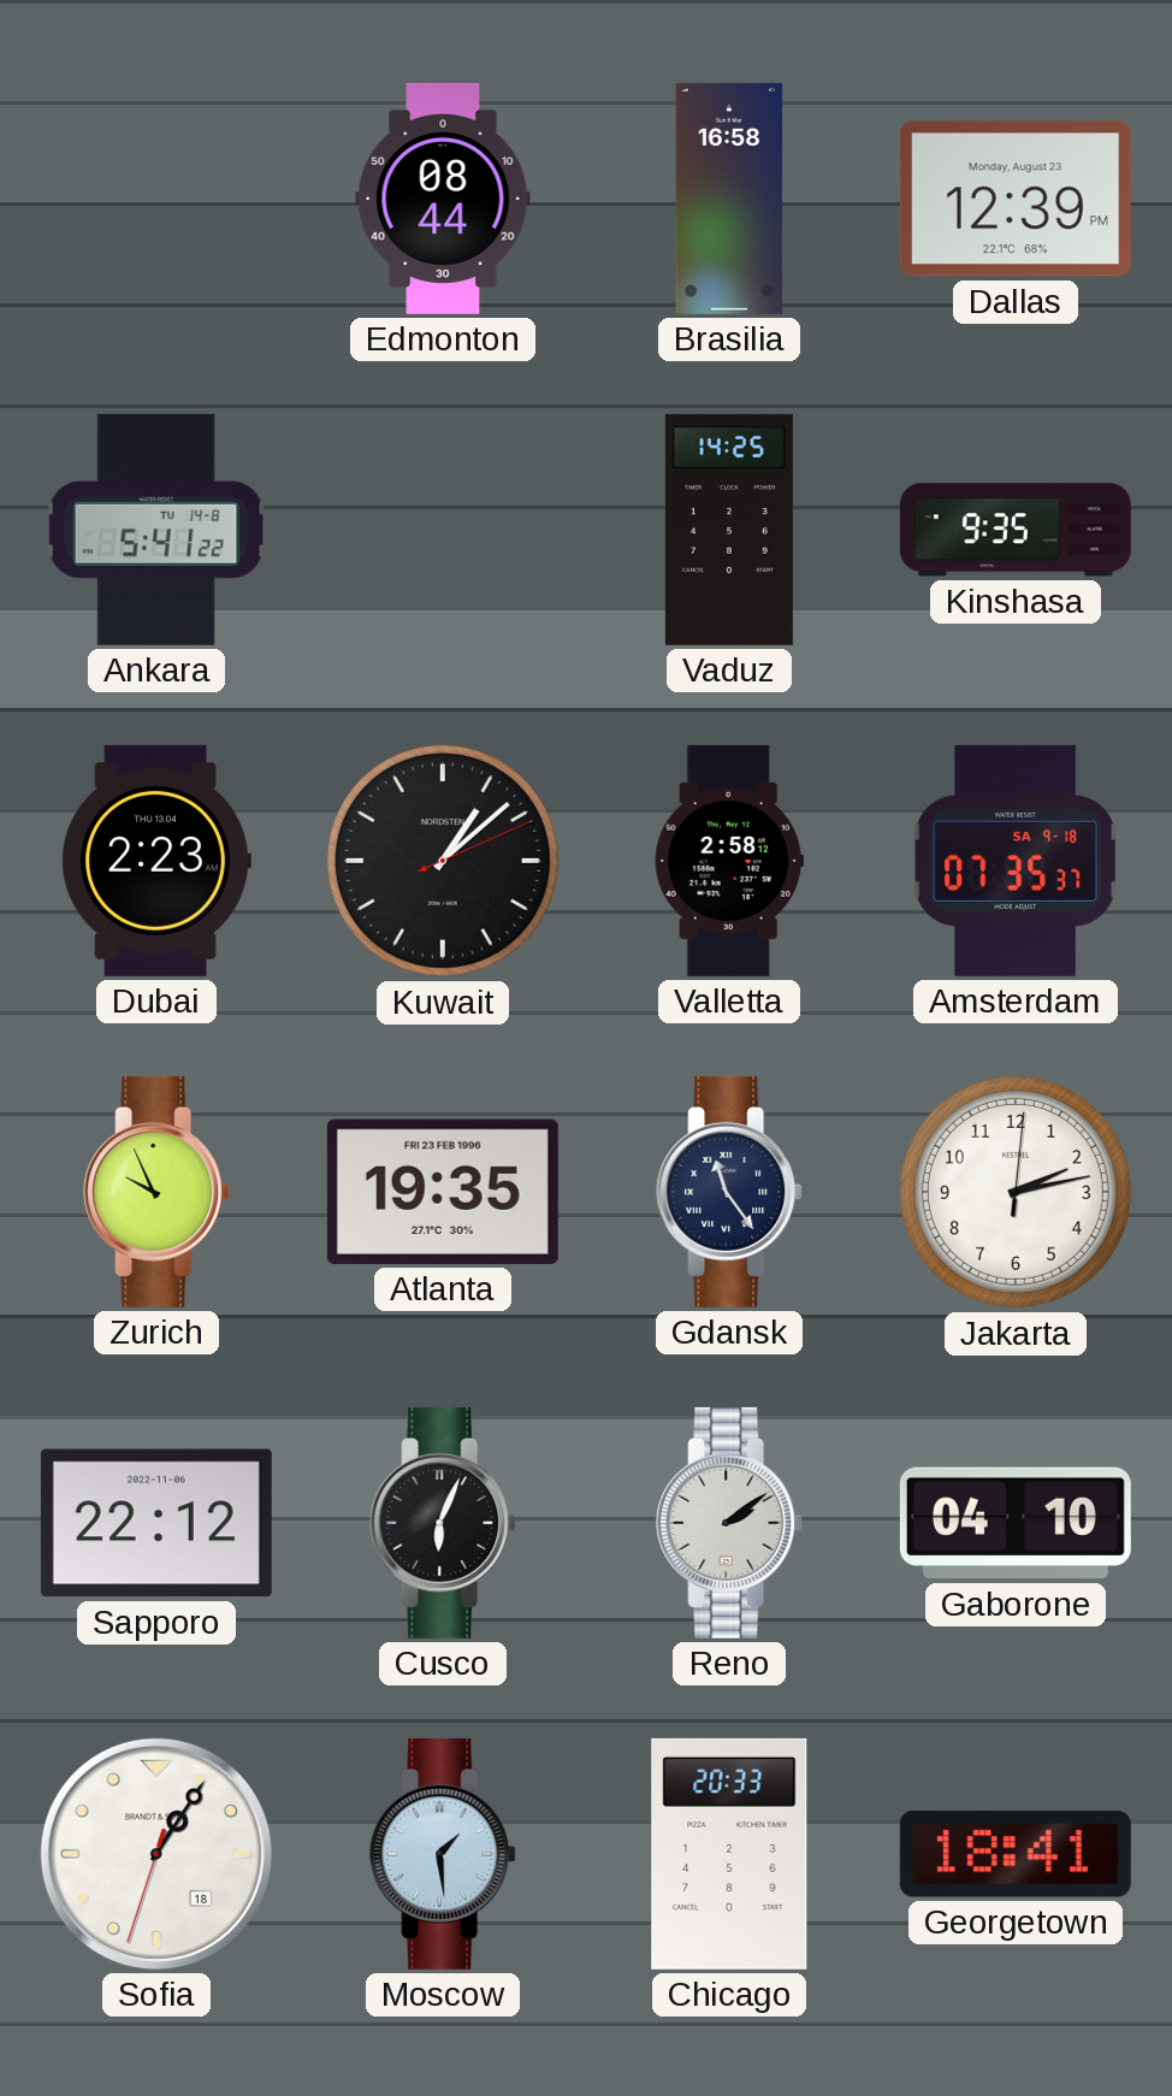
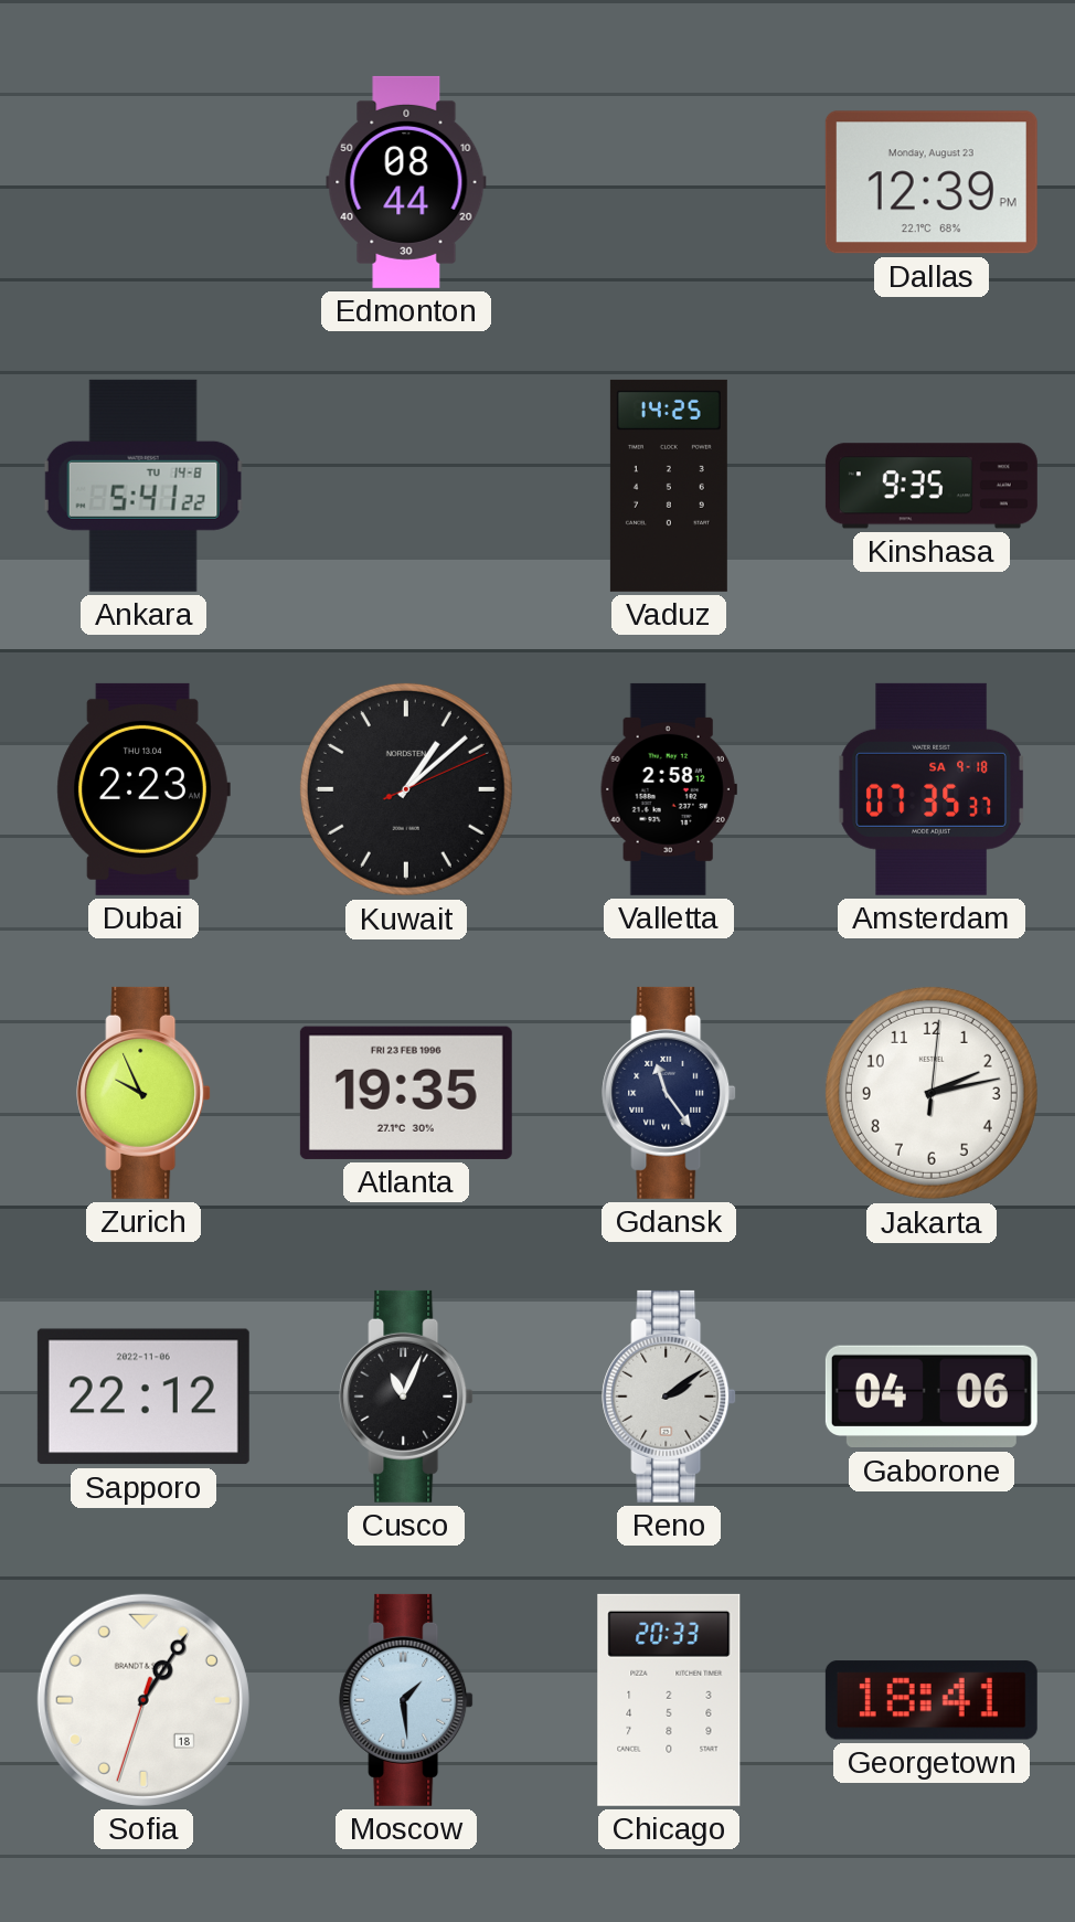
Brasilia: 16:58 -> none (729, 199)
Cusco: 6:04 -> 11:04 (406, 1397)
Gaborone: 04:10 -> 04:06 (932, 1397)
